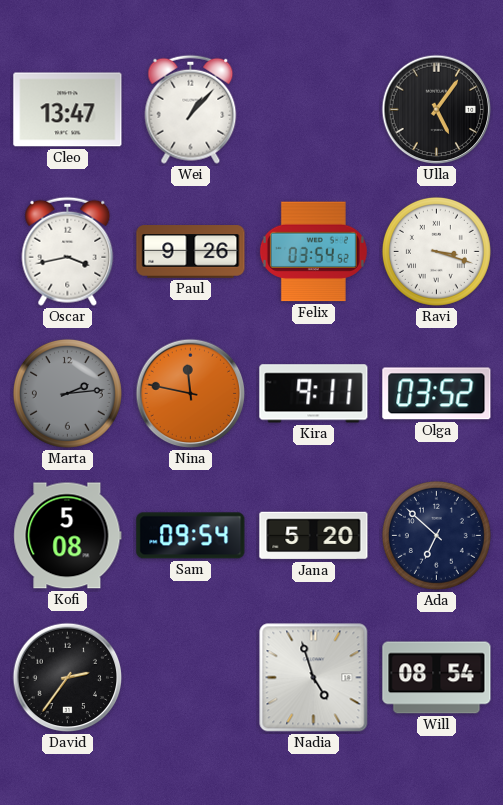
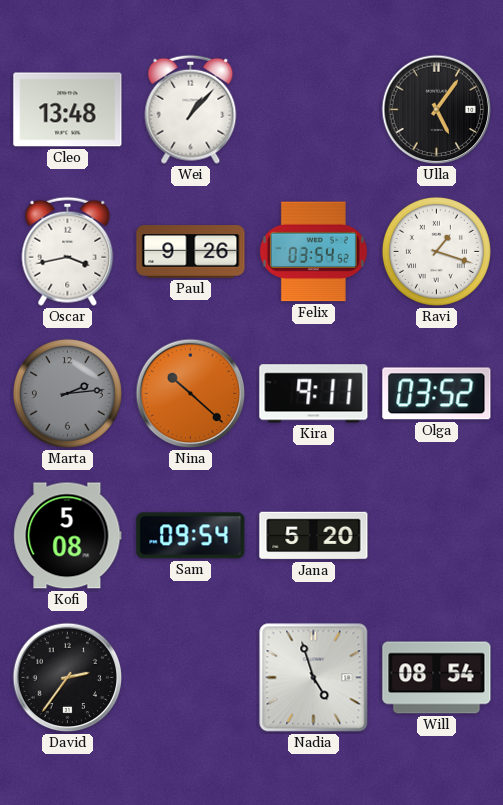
Cleo: 13:47 -> 13:48 (68, 110)
Ravi: 3:18 -> 1:18 (436, 251)
Nina: 11:47 -> 10:22 (191, 394)
Ada: 6:52 -> none (436, 535)
